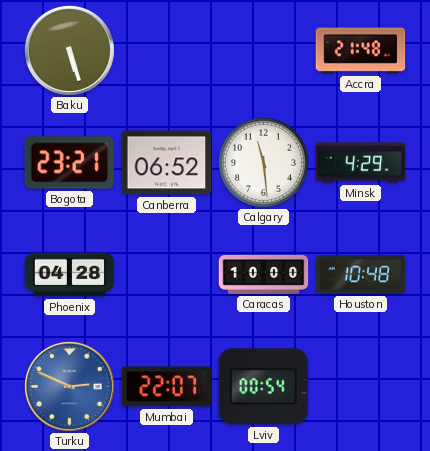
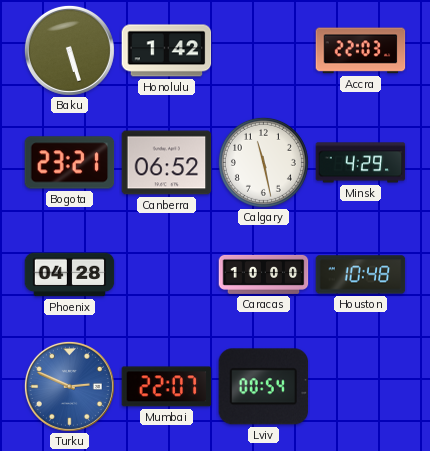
Honolulu: none -> 1:42 (167, 51)
Accra: 21:48 -> 22:03 (361, 51)
Calgary: 11:29 -> 11:28 (263, 162)
